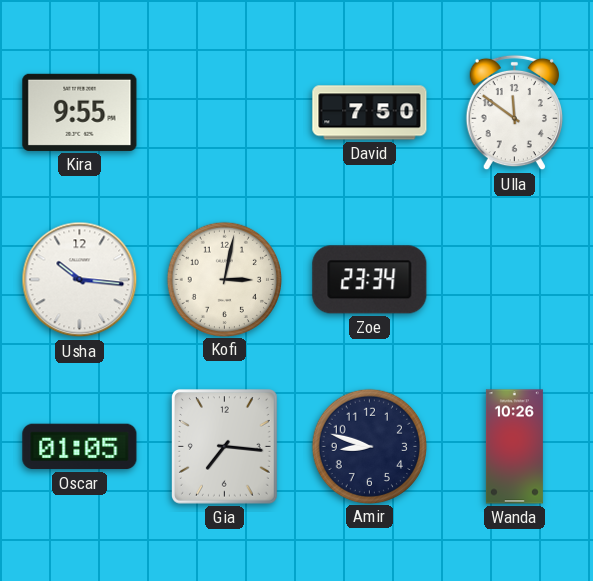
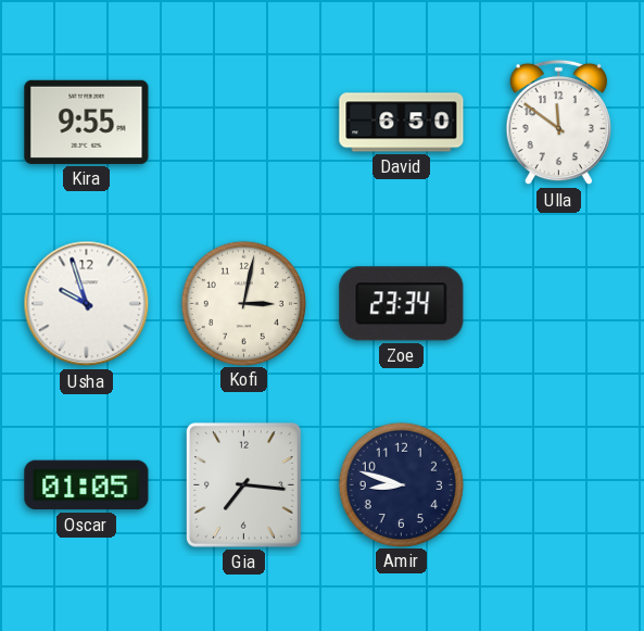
David: 7:50 -> 6:50 (402, 123)
Usha: 10:16 -> 9:57 (87, 304)
Wanda: 10:26 -> none (514, 447)
